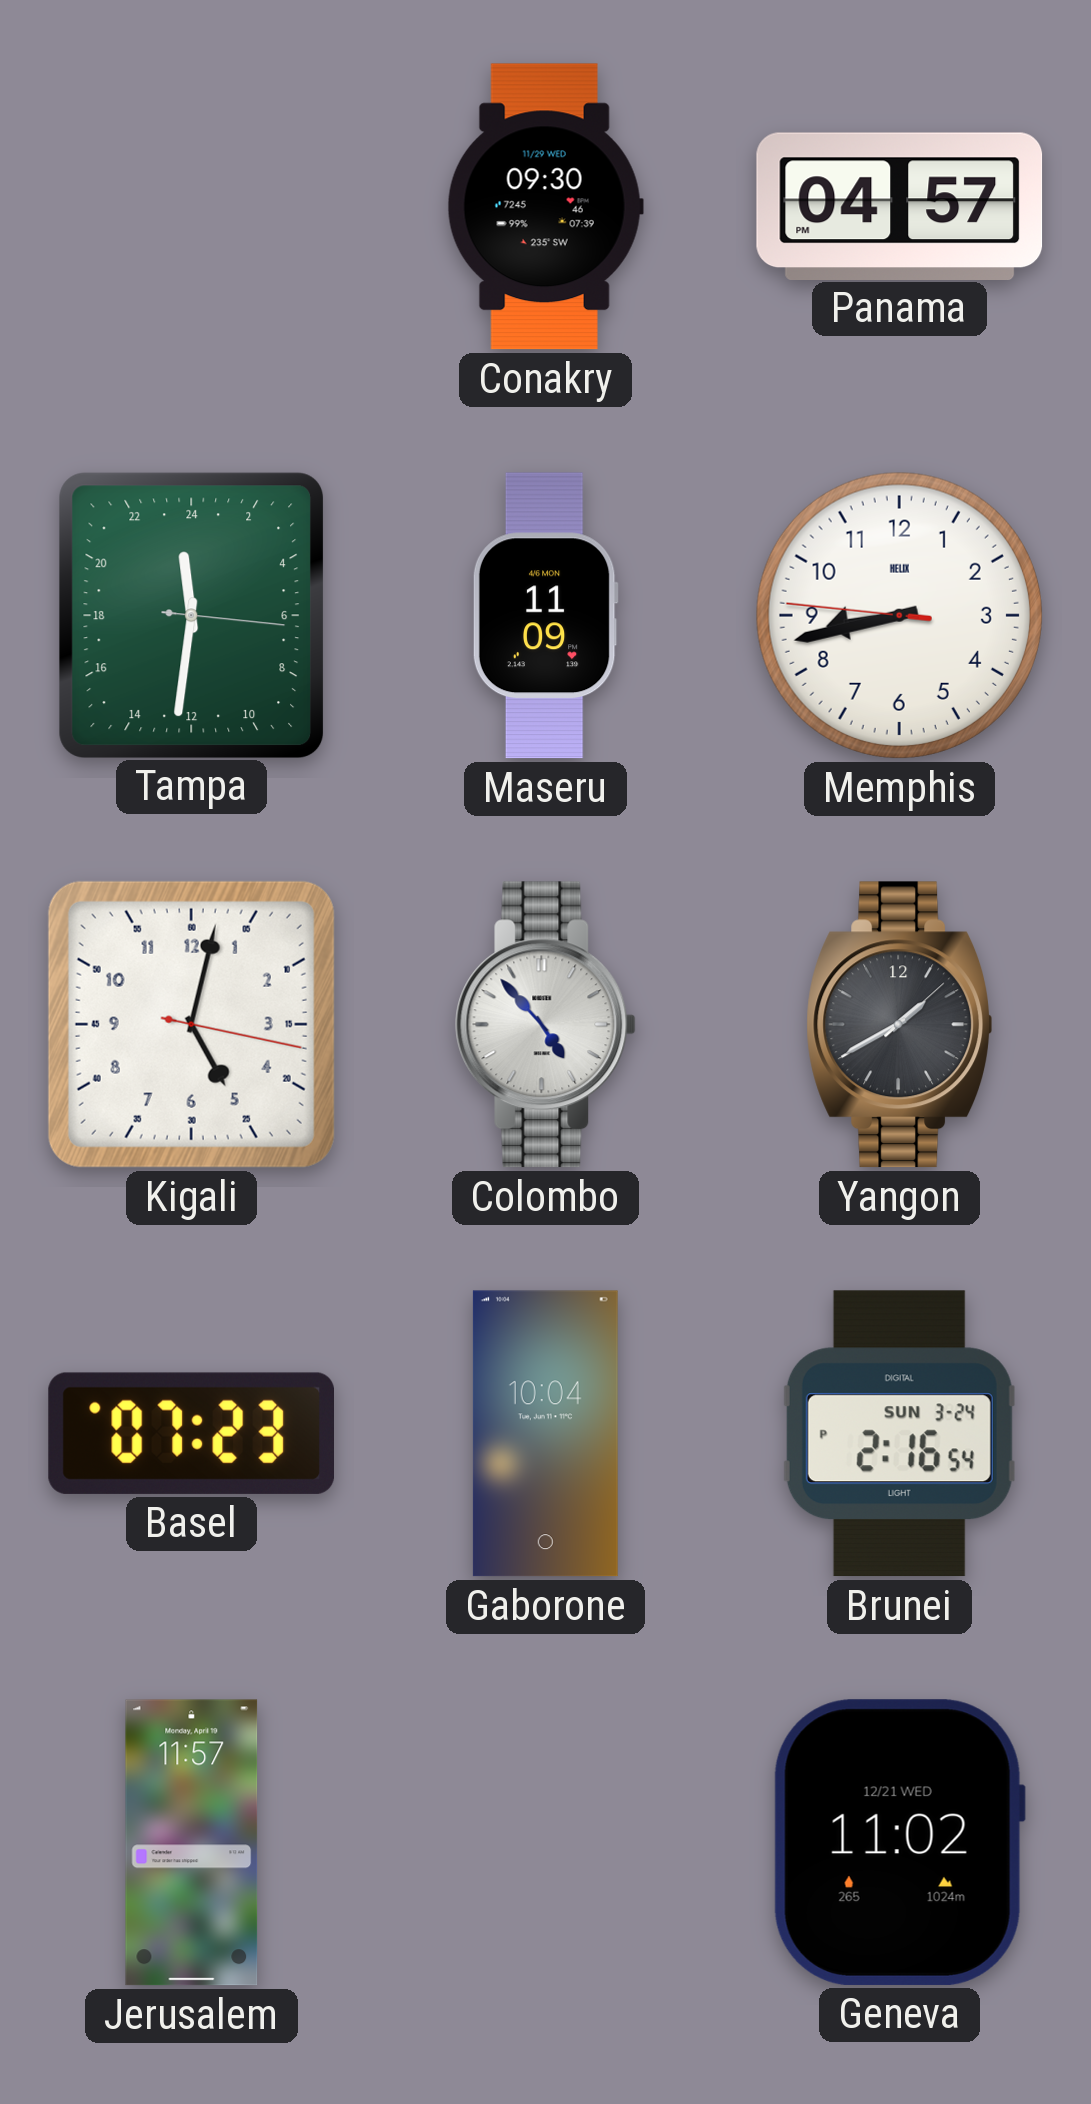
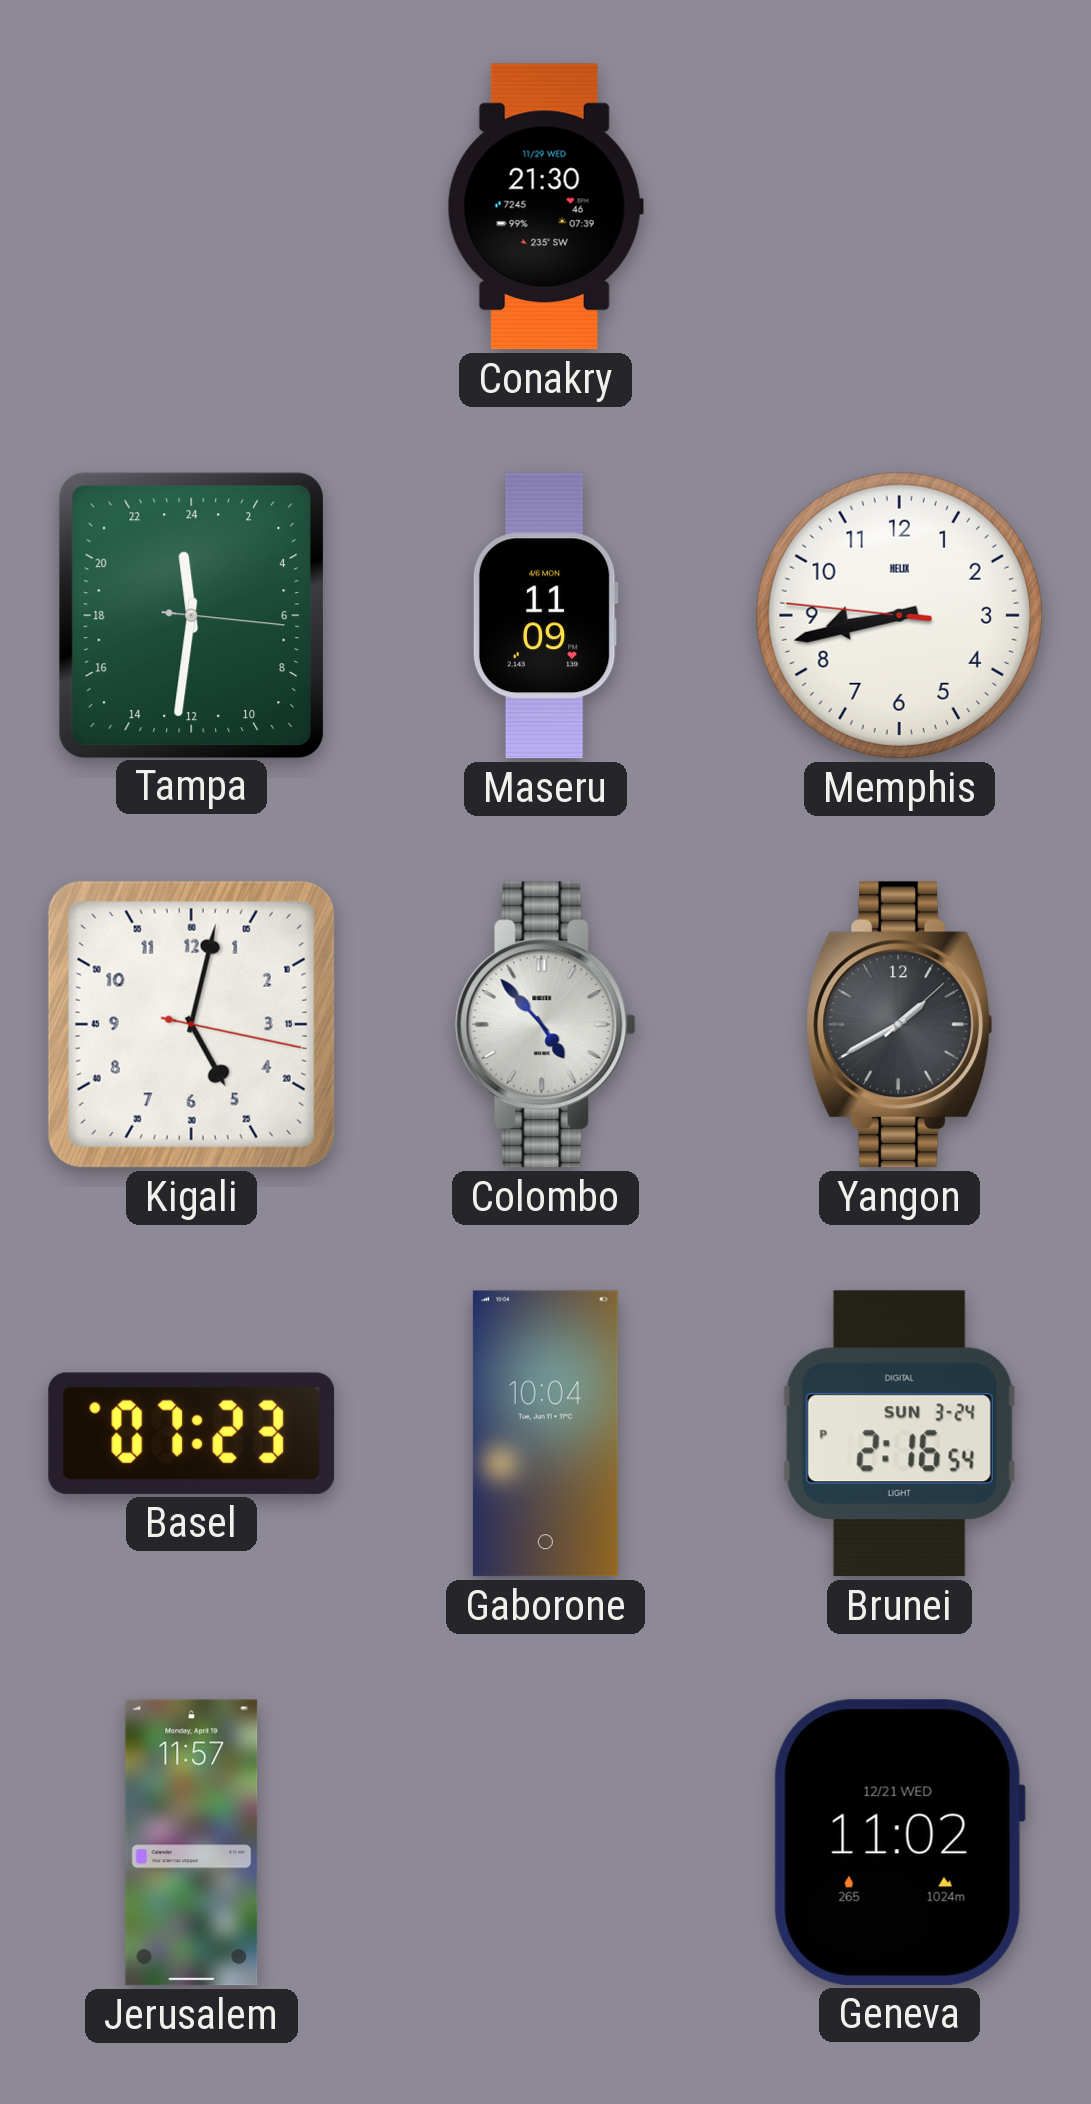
Conakry: 09:30 -> 21:30 (545, 207)
Panama: 04:57 -> none (900, 206)
